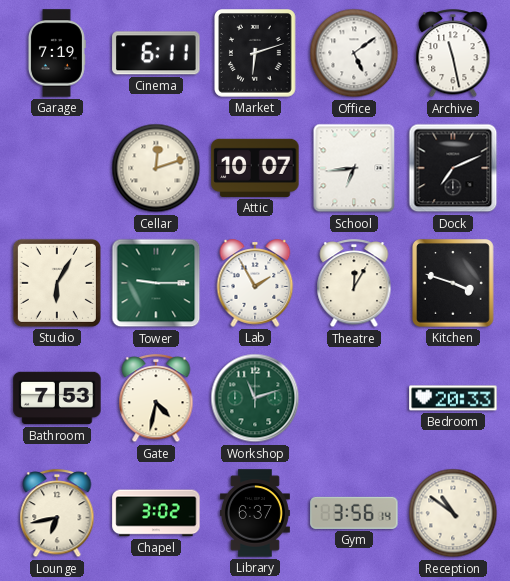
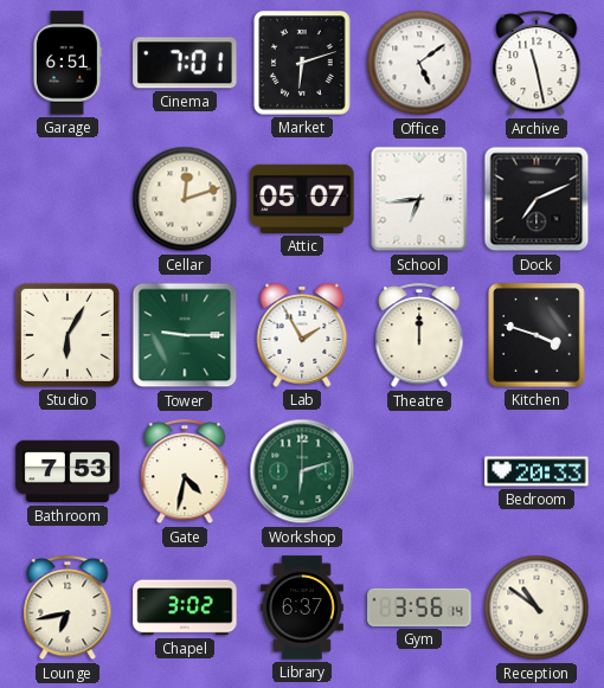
Garage: 7:19 -> 6:51 (66, 63)
Cinema: 6:11 -> 7:01 (185, 63)
Attic: 10:07 -> 05:07 (302, 199)
Theatre: 12:05 -> 12:00 (419, 336)
Workshop: 11:12 -> 6:12 (302, 471)
